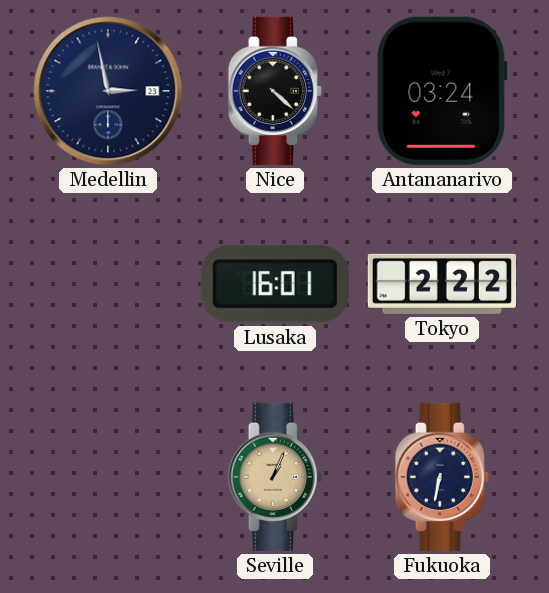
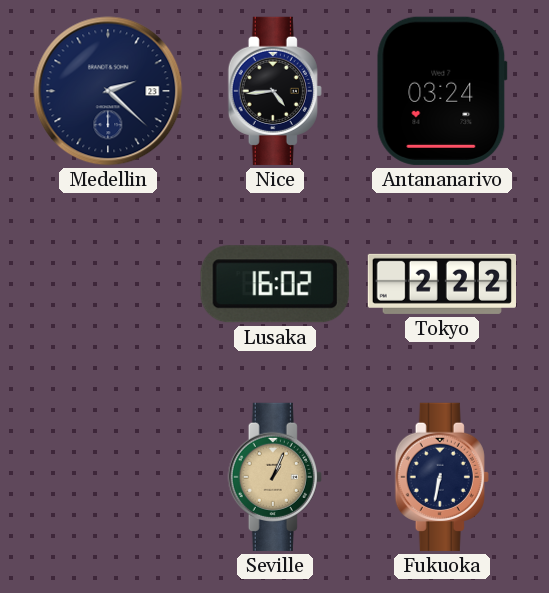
Medellin: 2:58 -> 2:22 (108, 91)
Nice: 4:22 -> 4:44 (275, 91)
Lusaka: 16:01 -> 16:02 (275, 284)
